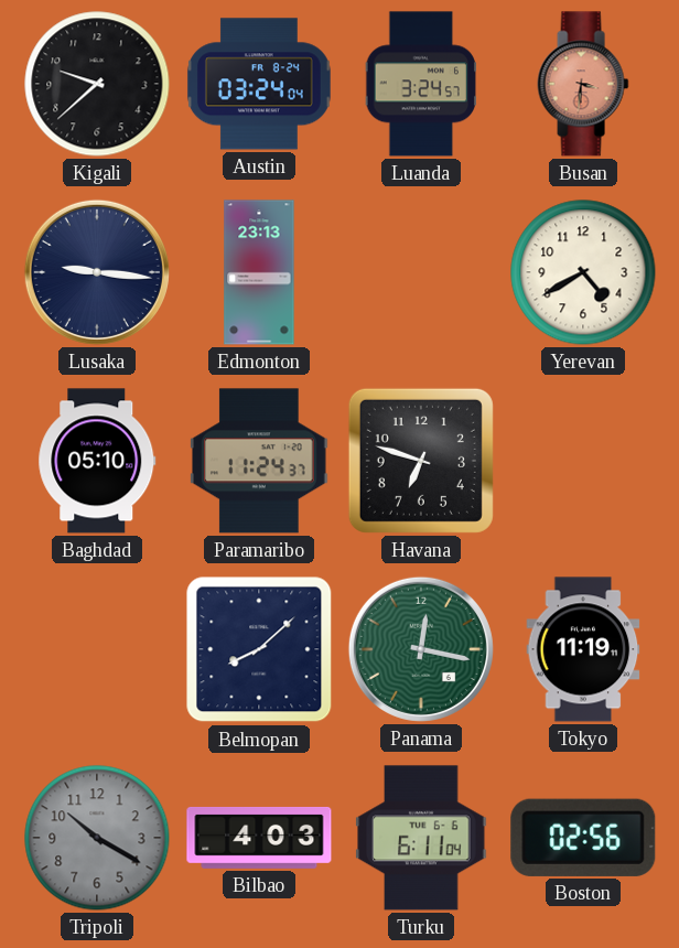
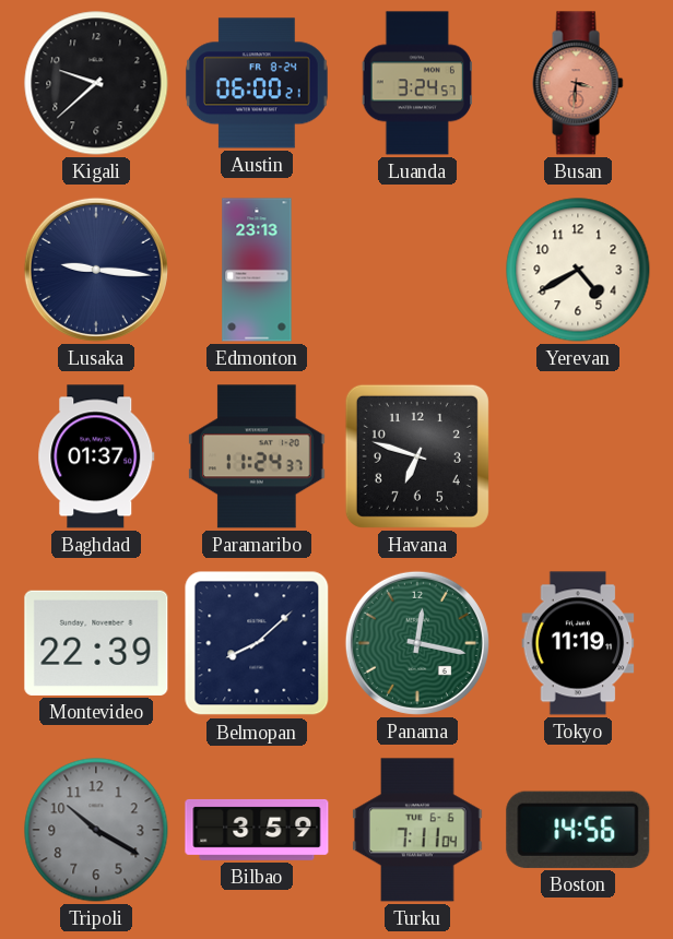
Austin: 03:24 -> 06:00 (257, 83)
Baghdad: 05:10 -> 01:37 (96, 456)
Montevideo: none -> 22:39 (96, 643)
Bilbao: 4:03 -> 3:59 (257, 830)
Turku: 6:11 -> 7:11 (417, 830)
Boston: 02:56 -> 14:56 (578, 830)
